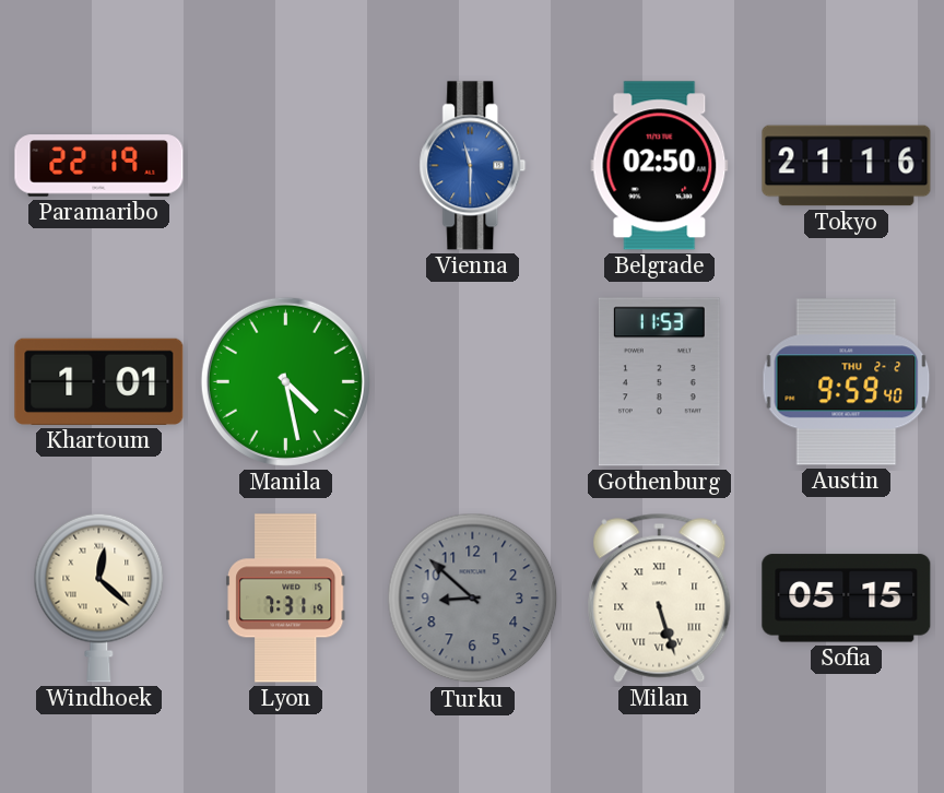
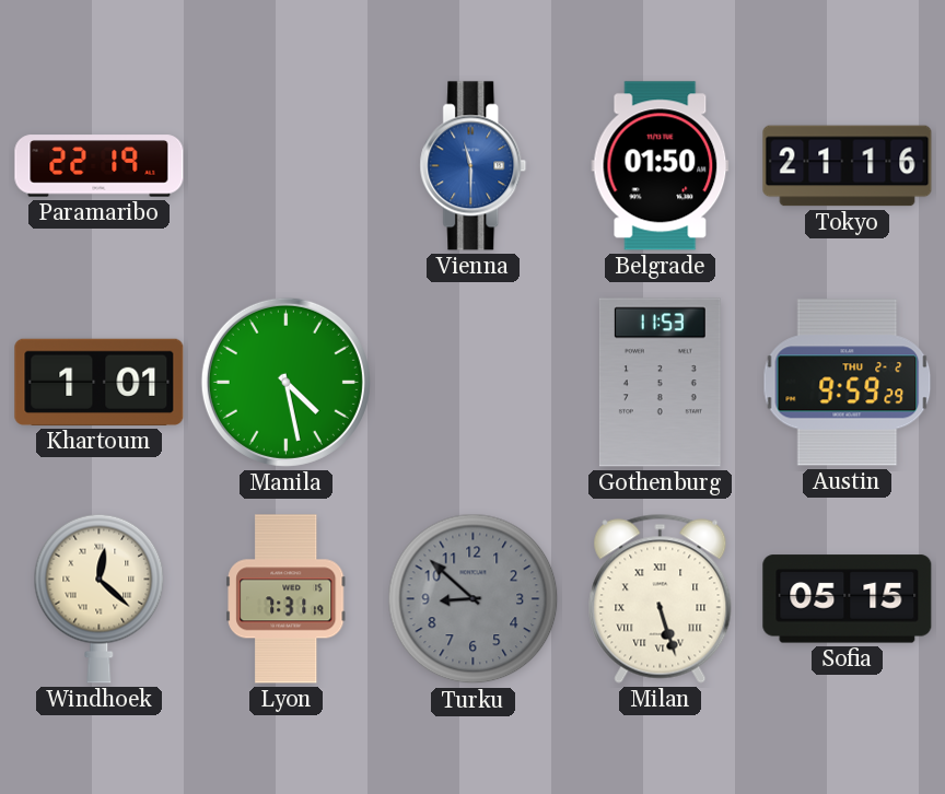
Belgrade: 02:50 -> 01:50 (661, 166)
Austin: 9:59:40 -> 9:59:29 (848, 383)
